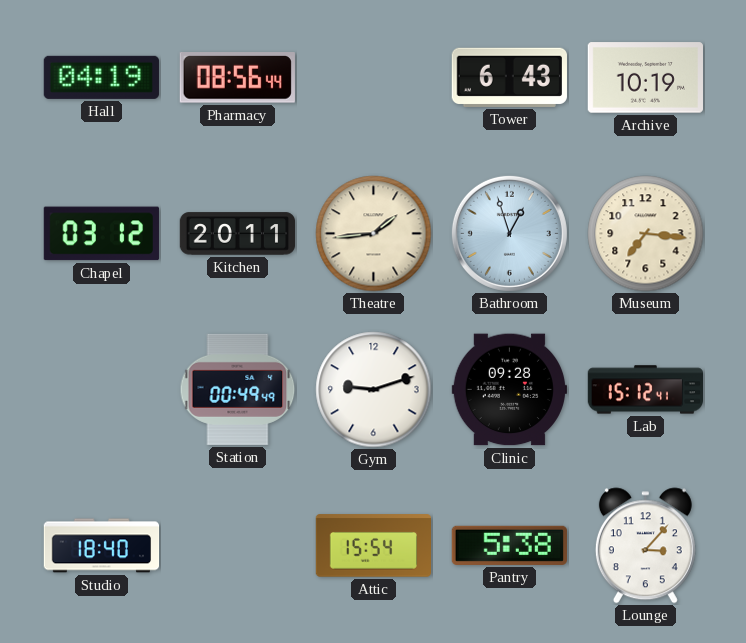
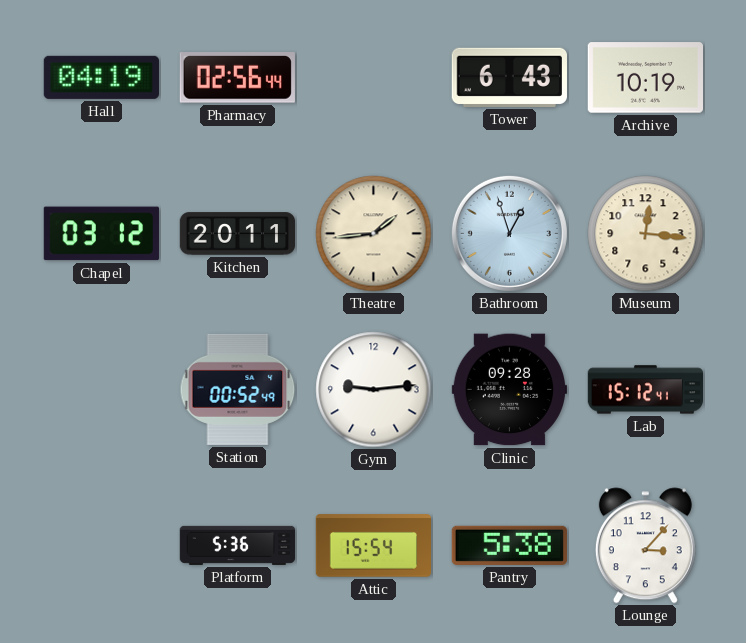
Pharmacy: 08:56 -> 02:56 (237, 78)
Museum: 7:16 -> 12:16 (646, 234)
Station: 00:49 -> 00:52 (238, 389)
Gym: 9:12 -> 9:14 (374, 390)
Studio: 18:40 -> none (102, 546)
Platform: none -> 5:36 (238, 545)
